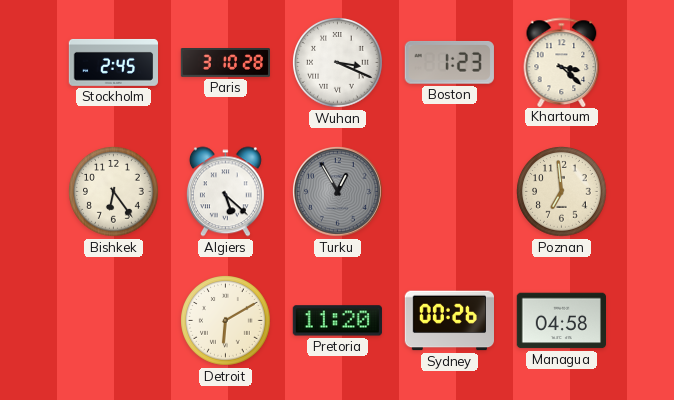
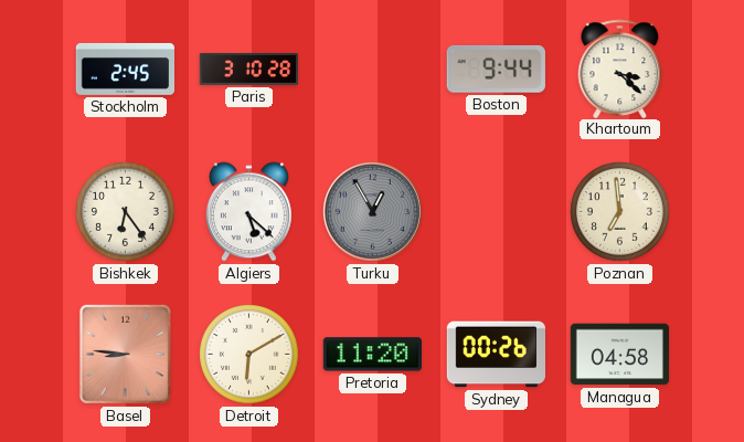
Wuhan: 3:19 -> none (338, 63)
Boston: 1:23 -> 9:44 (496, 70)
Basel: none -> 8:46 (125, 354)
